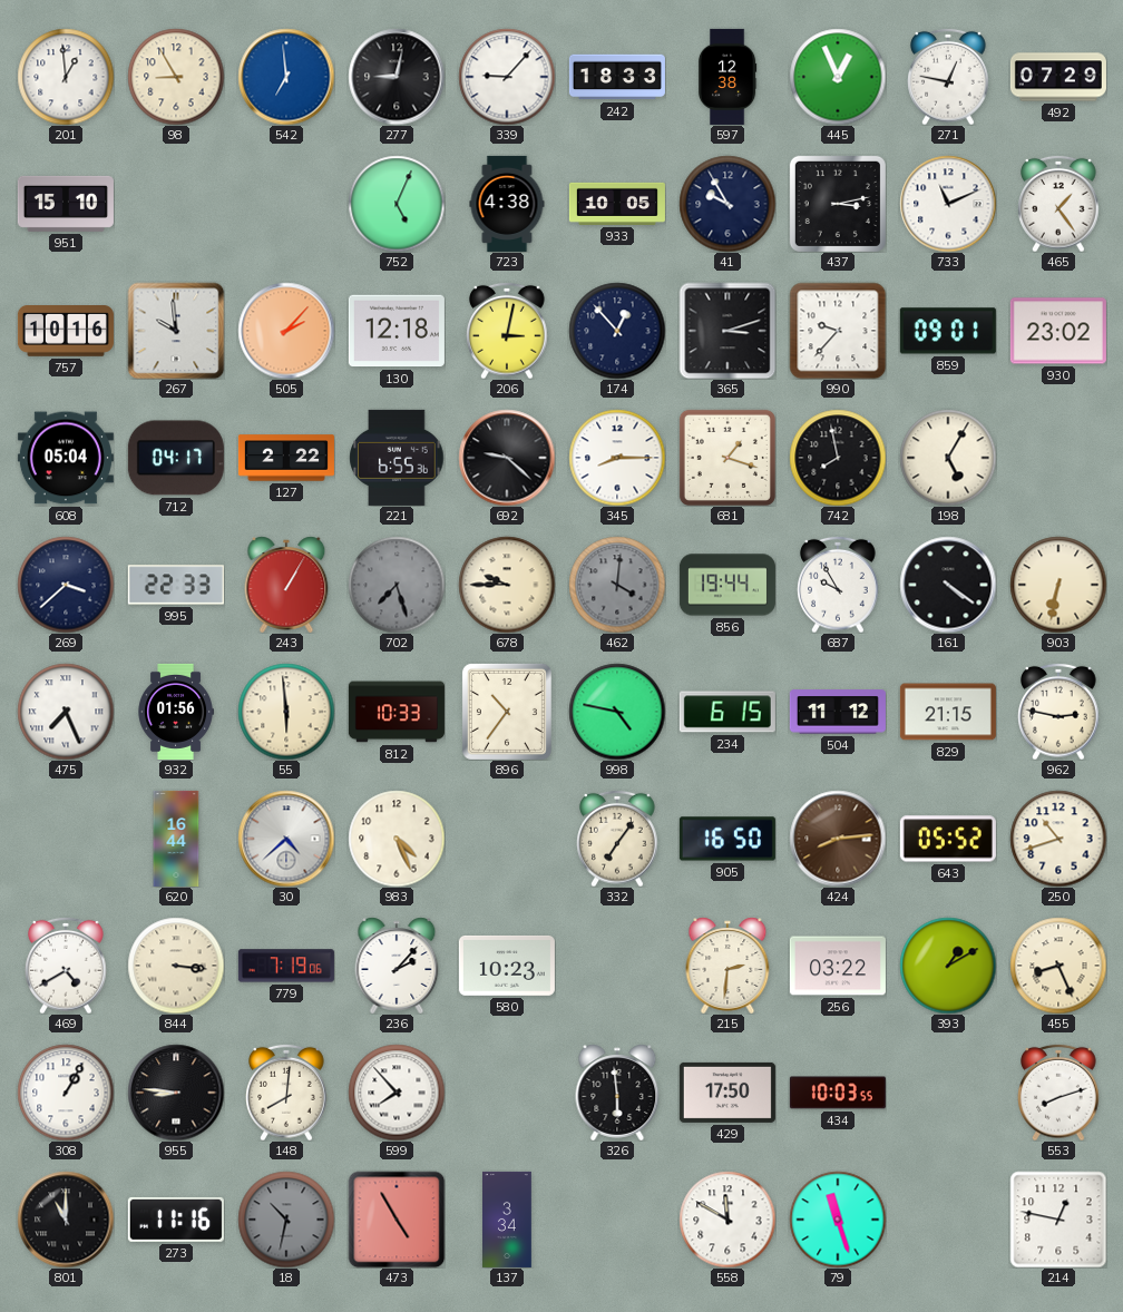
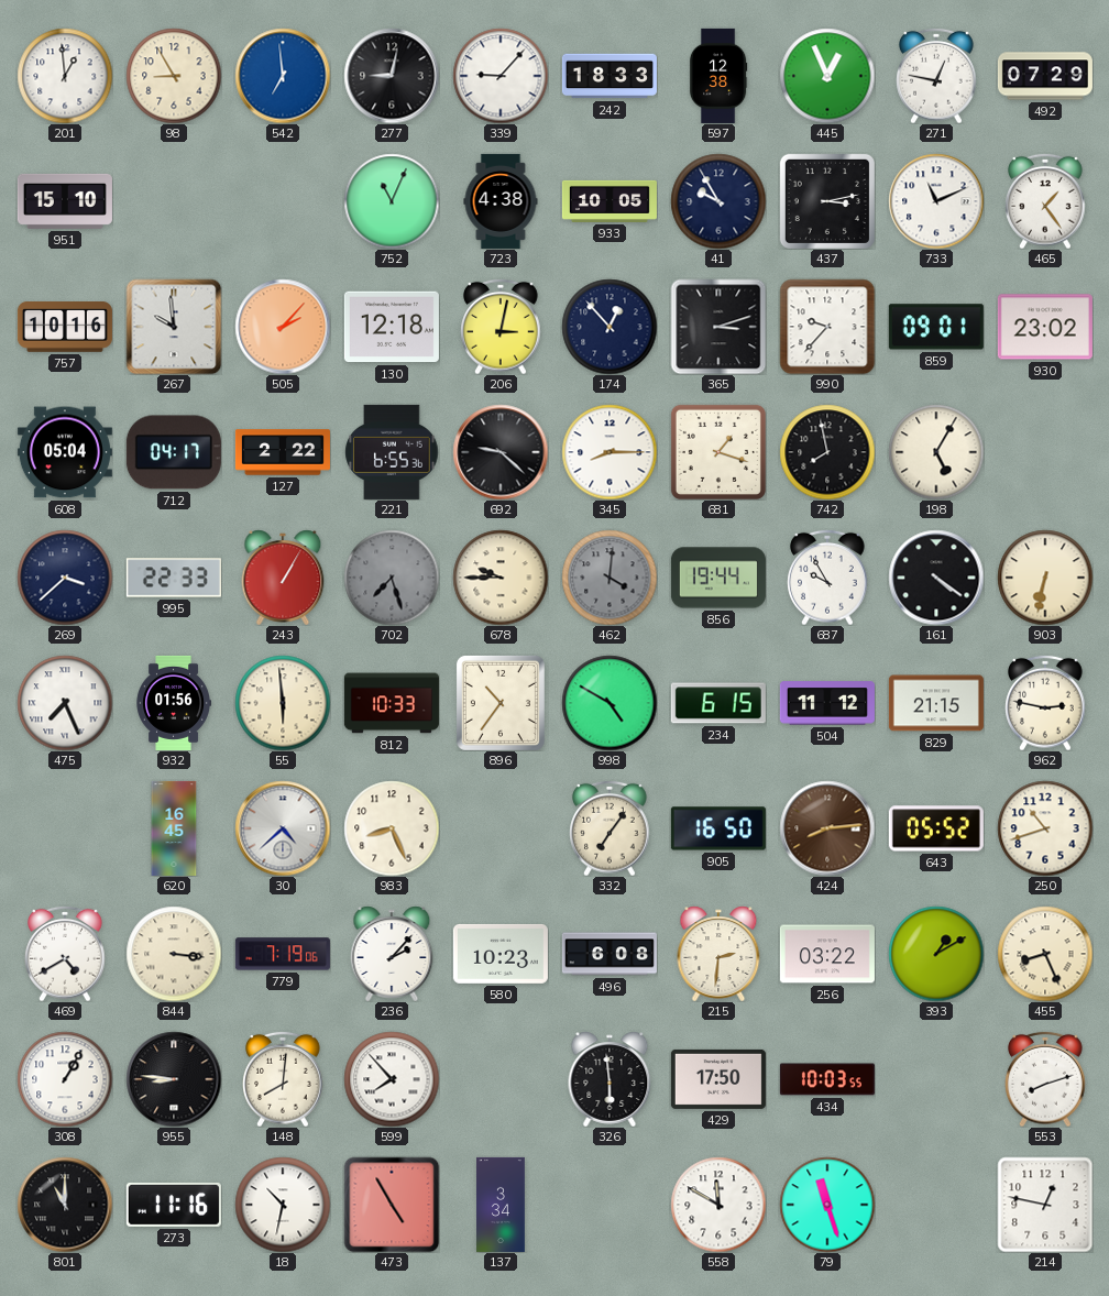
752: 5:04 -> 11:04 (392, 201)
998: 4:47 -> 4:50 (610, 703)
620: 16:44 -> 16:45 (174, 828)
983: 4:26 -> 8:26 (392, 828)
496: none -> 6:08 (610, 954)
18 dial: grey -> white (283, 1205)
